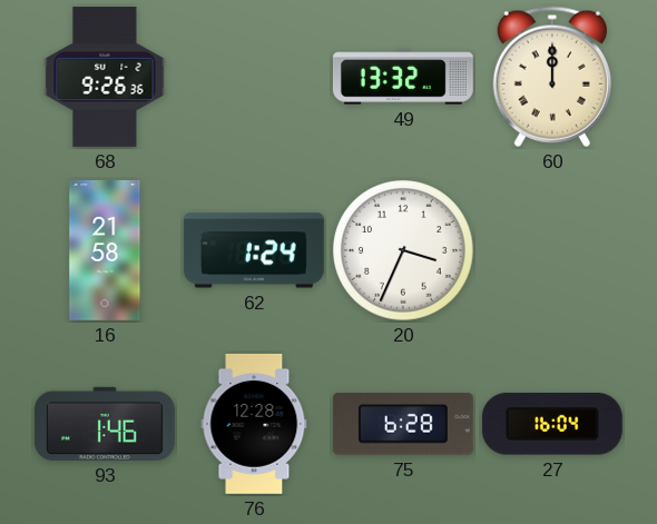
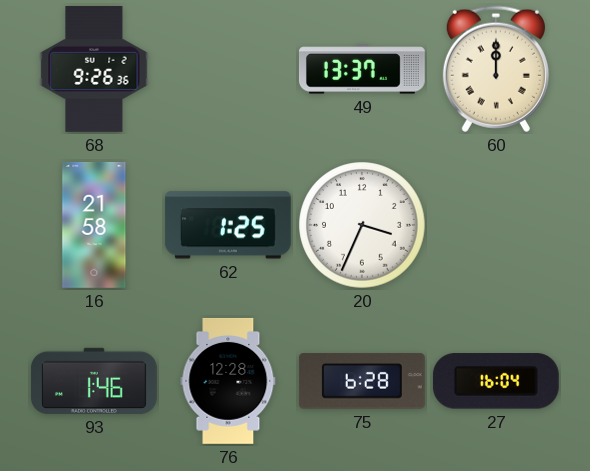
49: 13:32 -> 13:37 (362, 69)
62: 1:24 -> 1:25 (228, 225)
